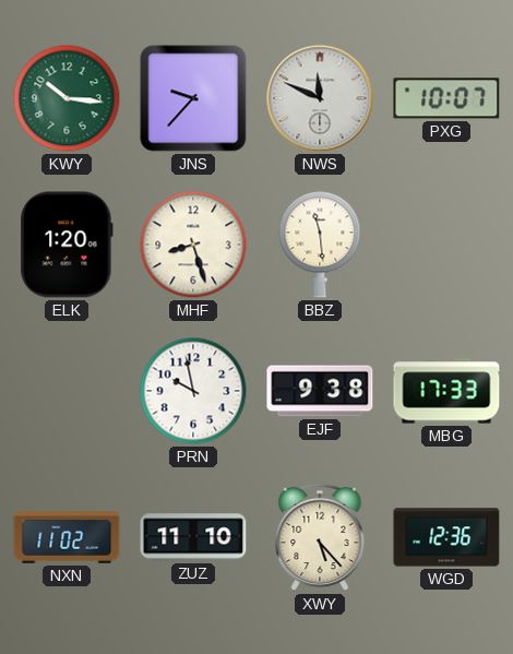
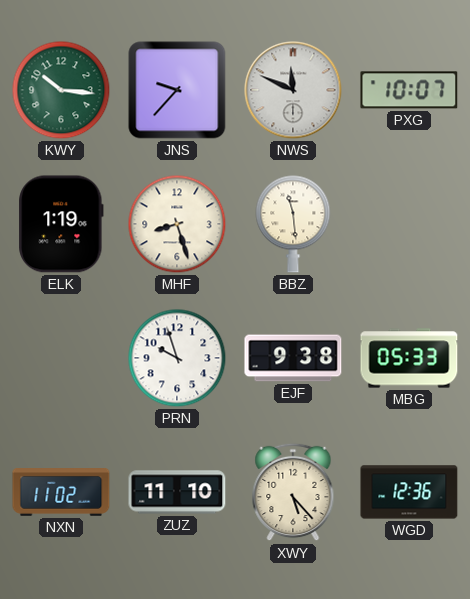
ELK: 1:20 -> 1:19 (61, 224)
PRN: 9:58 -> 9:57 (177, 358)
MBG: 17:33 -> 05:33 (409, 358)
